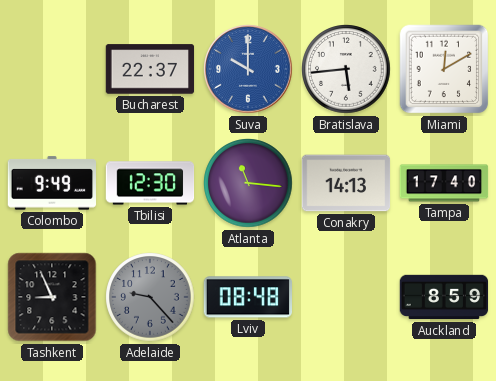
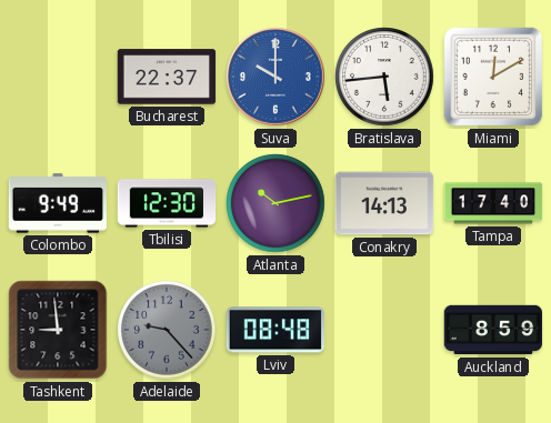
Atlanta: 11:16 -> 10:13 (275, 203)
Tashkent: 8:56 -> 8:59 (58, 330)
